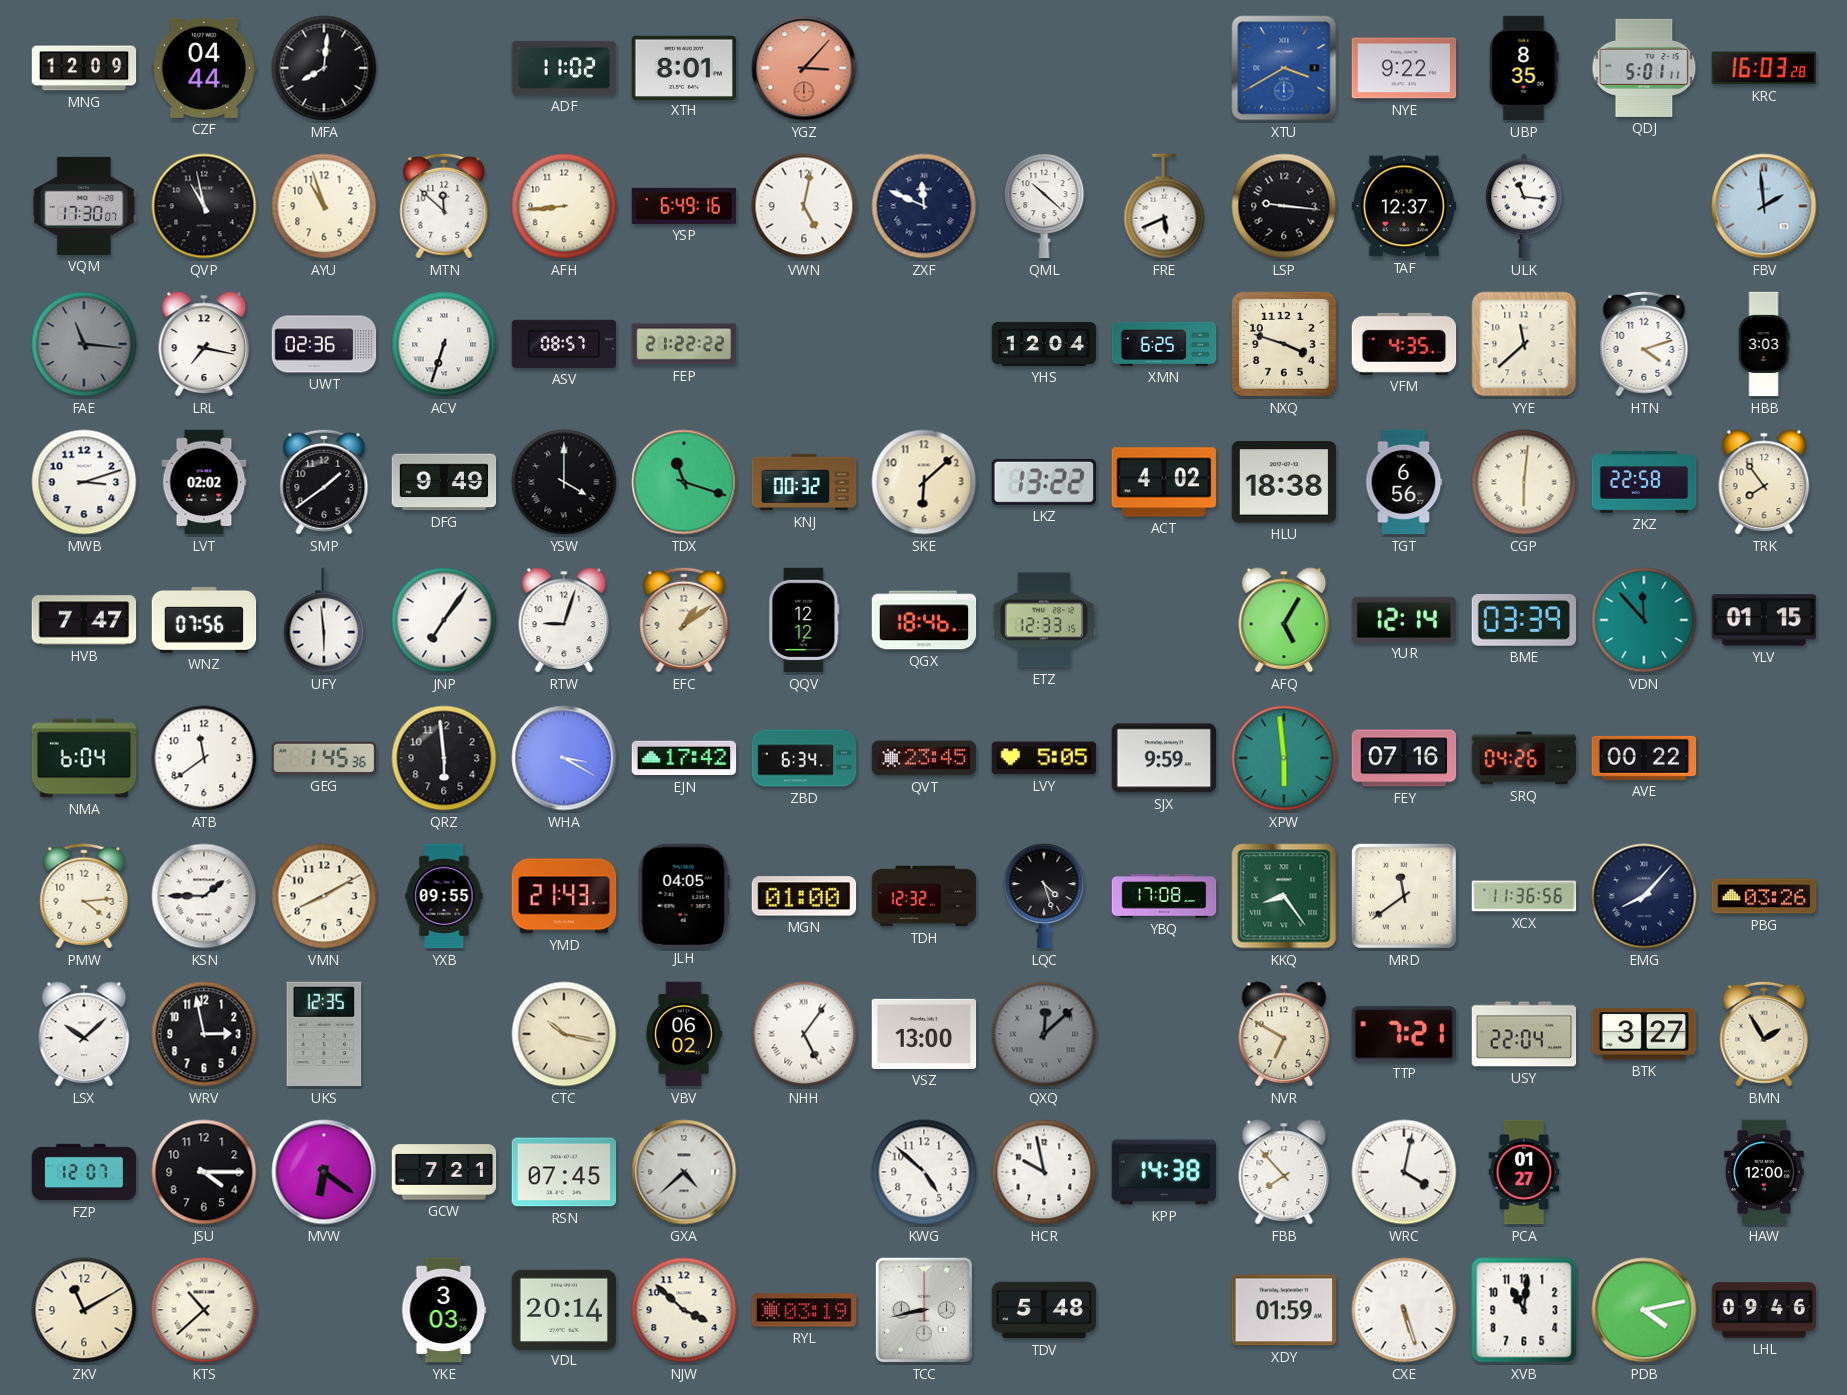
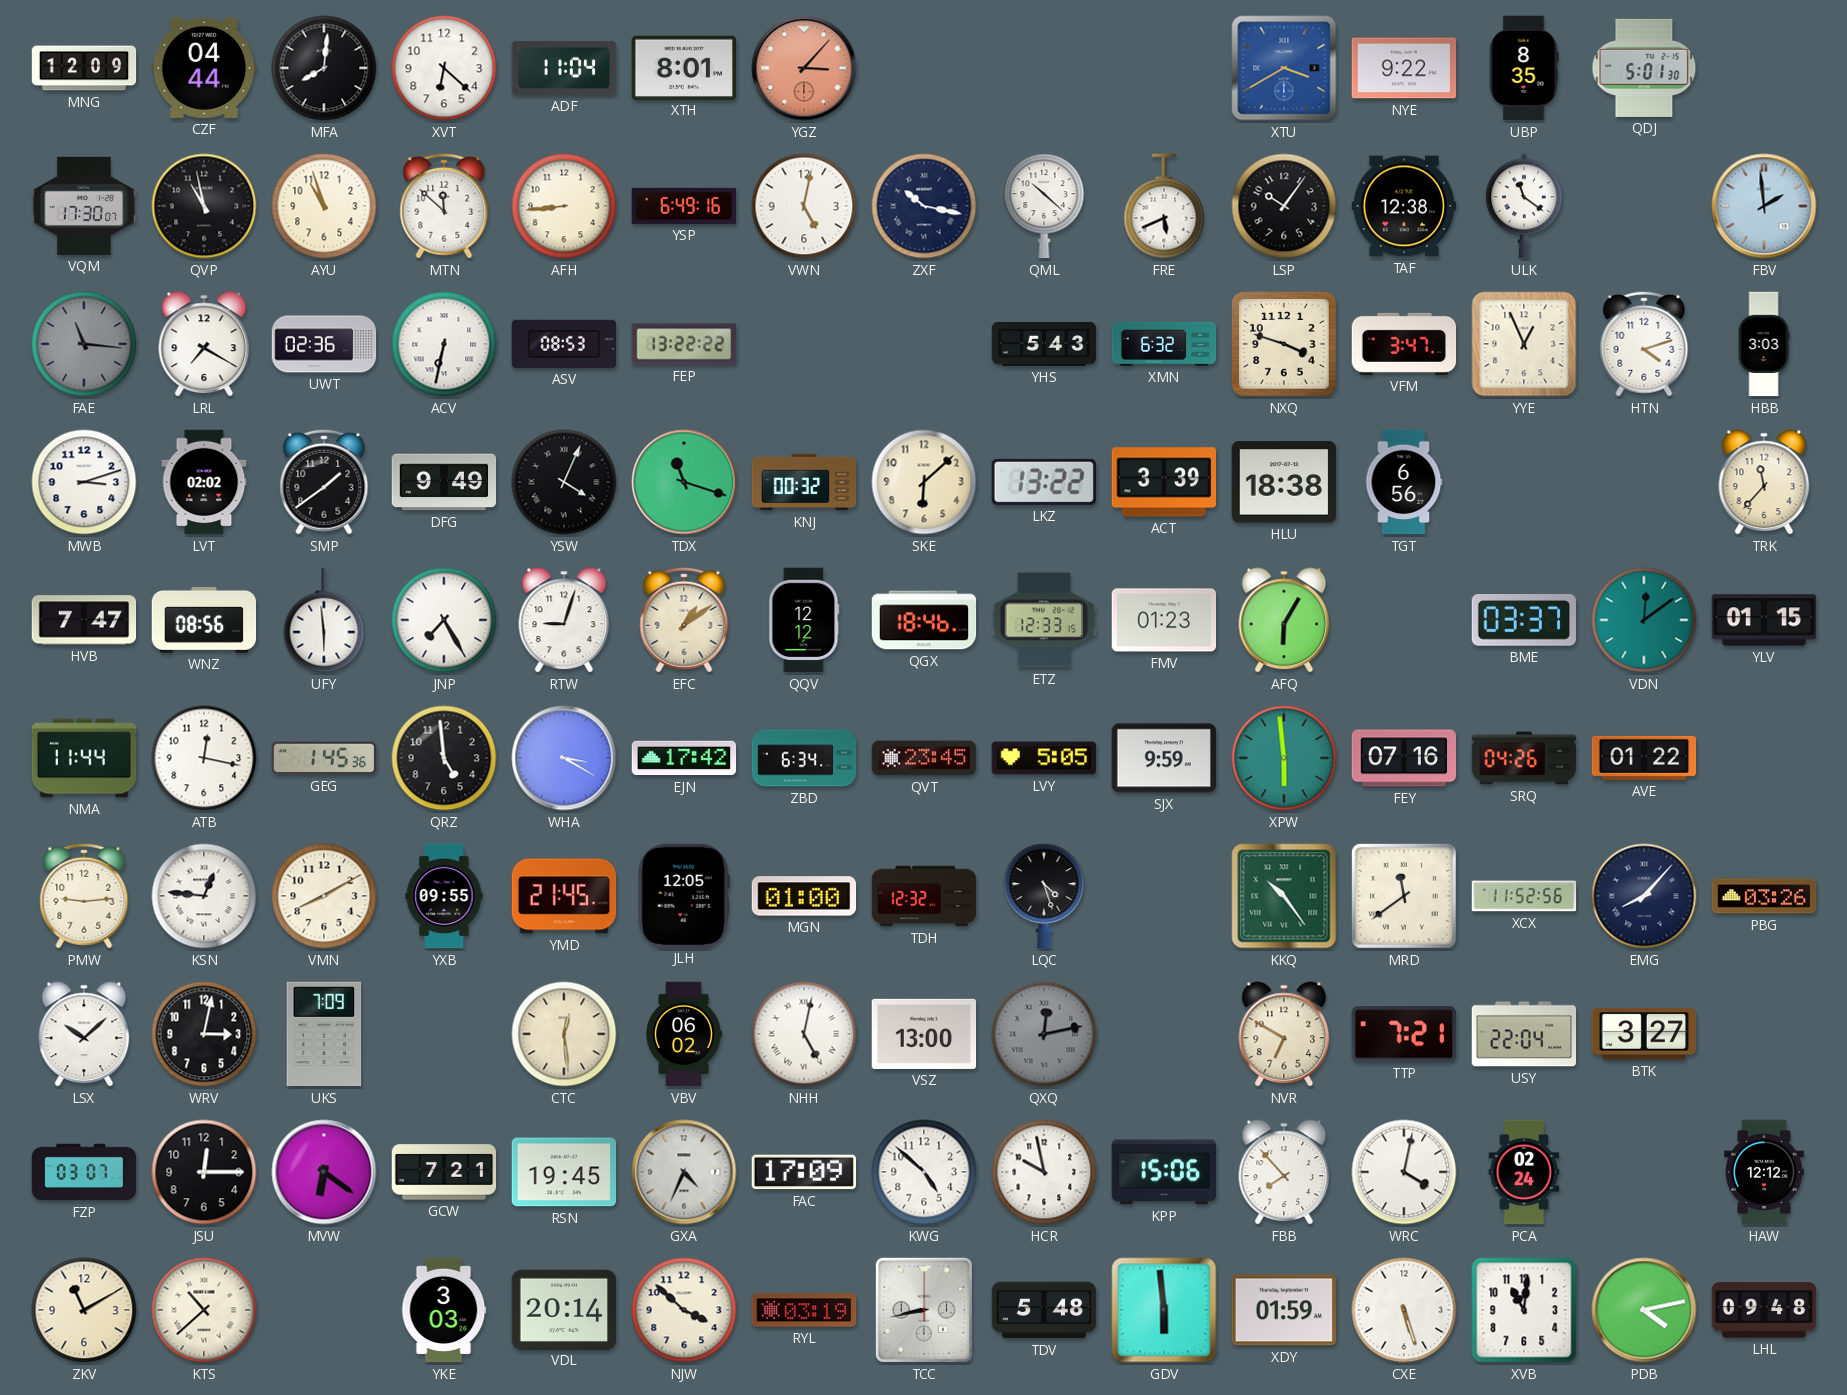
XVT: none -> 6:22 (444, 68)
ADF: 11:02 -> 11:04 (564, 68)
QDJ: 5:01:11 -> 5:01:30 (1644, 68)
KRC: 16:03 -> none (1763, 68)
ZXF: 11:49 -> 10:17 (924, 206)
LSP: 9:16 -> 10:06 (1284, 206)
TAF: 12:37 -> 12:38 (1404, 206)
ULK: 11:16 -> 11:21 (1524, 206)
LRL: 7:17 -> 7:20 (204, 344)
ACV: 6:33 -> 6:32 (444, 344)
ASV: 08:57 -> 08:53 (564, 344)
FEP: 21:22 -> 13:22 (684, 344)
YHS: 12:04 -> 5:43 (1044, 344)
XMN: 6:25 -> 6:32 (1164, 344)
VFM: 4:35 -> 3:47 (1404, 344)
YYE: 11:38 -> 12:56 (1524, 344)
YSW: 4:00 -> 4:04 (564, 482)
ACT: 4:02 -> 3:39 (1164, 482)
CGP: 6:01 -> none (1524, 482)
ZKZ: 22:58 -> none (1644, 482)
TRK: 7:54 -> 11:37 (1764, 482)
WNZ: 07:56 -> 08:56 (204, 620)
JNP: 7:06 -> 7:25 (444, 620)
FMV: none -> 01:23 (1164, 620)
AFQ: 5:05 -> 6:05 (1284, 620)
YUR: 12:14 -> none (1404, 619)
BME: 03:39 -> 03:37 (1524, 621)
VDN: 11:53 -> 12:09 (1644, 620)
NMA: 6:04 -> 11:44 (84, 758)
ATB: 11:39 -> 12:17 (204, 758)
QRZ: 5:59 -> 4:59 (444, 758)
AVE: 00:22 -> 01:22 (1644, 758)
PMW: 4:14 -> 9:14 (84, 896)
KSN: 1:45 -> 12:46 (204, 896)
YMD: 21:43 -> 21:45 (564, 896)
JLH: 04:05 -> 12:05 (684, 895)
YBQ: 17:08 -> none (1164, 896)
KKQ: 8:24 -> 10:24 (1284, 896)
XCX: 11:36 -> 11:52 (1524, 896)
WRV: 2:58 -> 3:02 (204, 1034)
UKS: 12:35 -> 7:09 (324, 1034)
CTC: 10:17 -> 12:29 (564, 1034)
NHH: 5:06 -> 5:02 (804, 1034)
QXQ: 12:08 -> 12:13 (1044, 1034)
BMN: 1:55 -> none (1764, 1034)
FZP: 12:07 -> 03:07 (84, 1172)
JSU: 4:15 -> 12:15 (204, 1172)
RSN: 07:45 -> 19:45 (564, 1172)
GXA: 4:38 -> 4:34 (684, 1172)
FAC: none -> 17:09 (804, 1172)
KPP: 14:38 -> 15:06 (1164, 1172)
PCA: 01:27 -> 02:24 (1524, 1172)
HAW: 12:00 -> 12:12 (1764, 1172)
GDV: none -> 5:59 (1164, 1310)
LHL: 09:46 -> 09:48 (1764, 1310)
